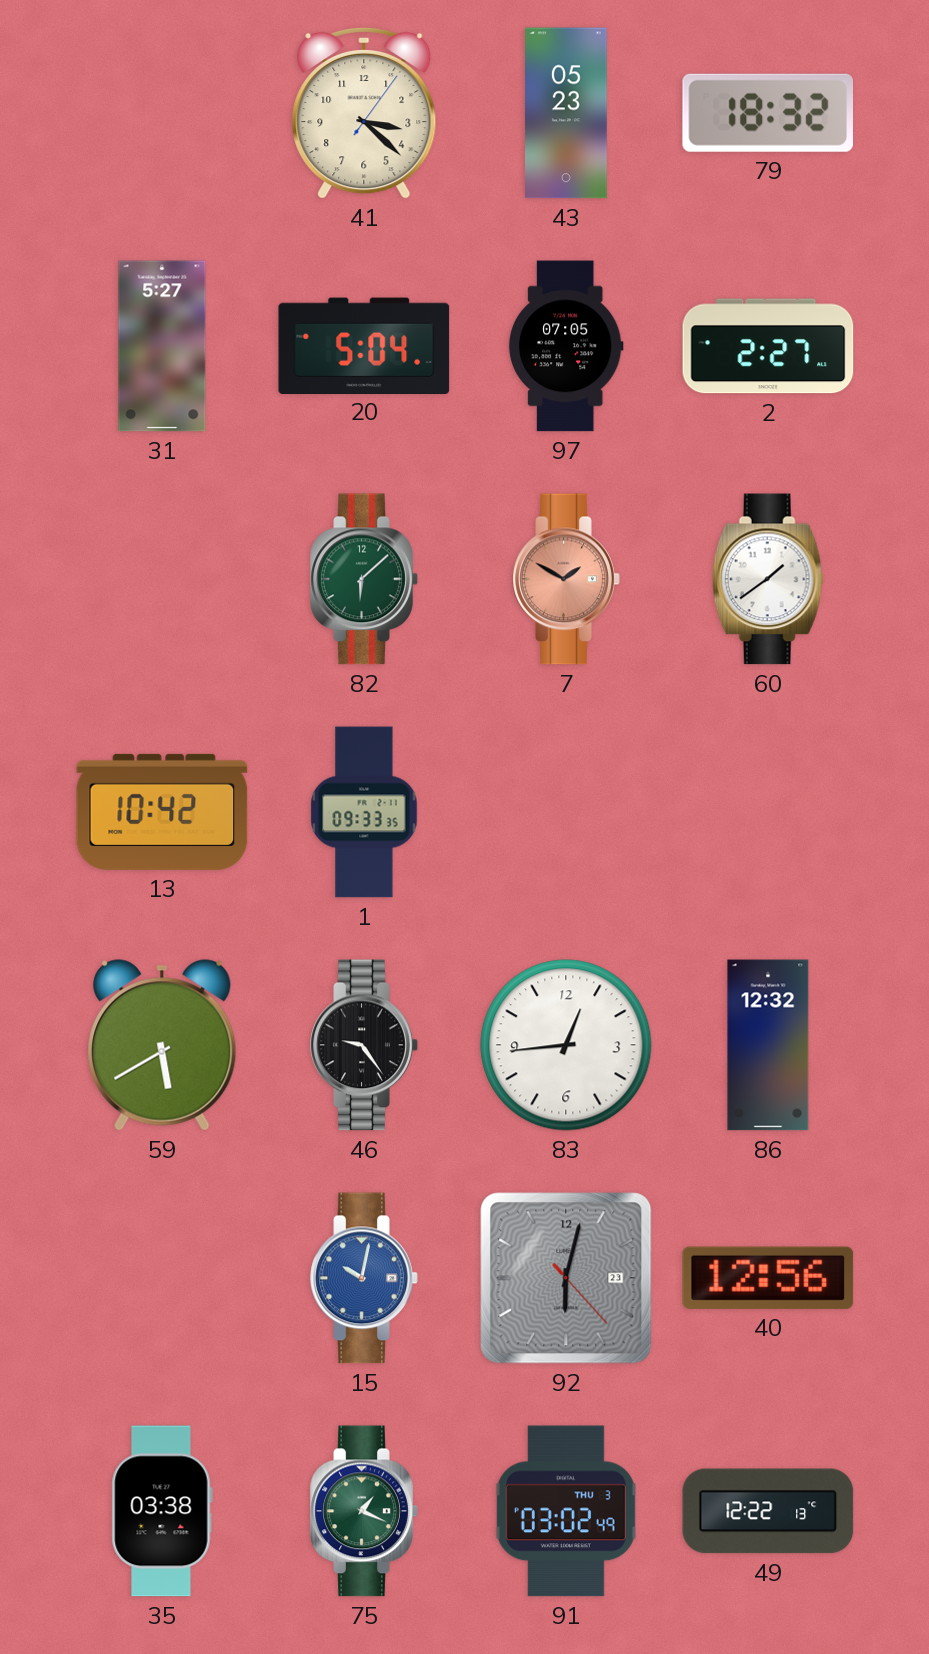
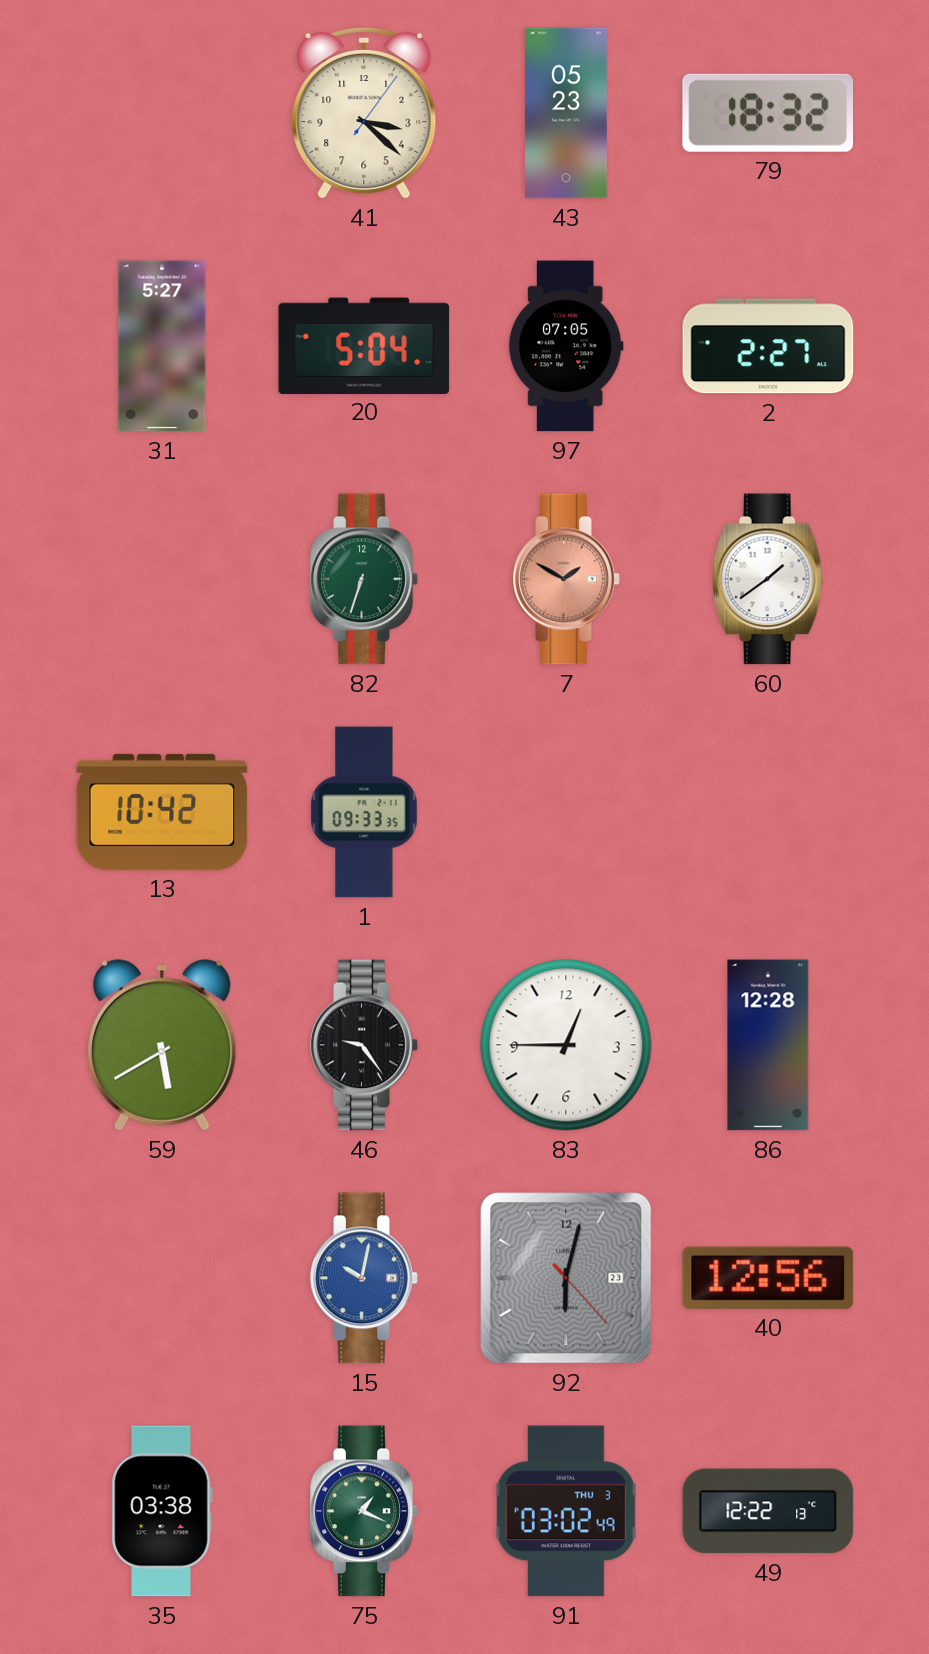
82: 6:08 -> 6:33 (364, 579)
83: 12:44 -> 12:45 (566, 1045)
86: 12:32 -> 12:28 (768, 1045)
